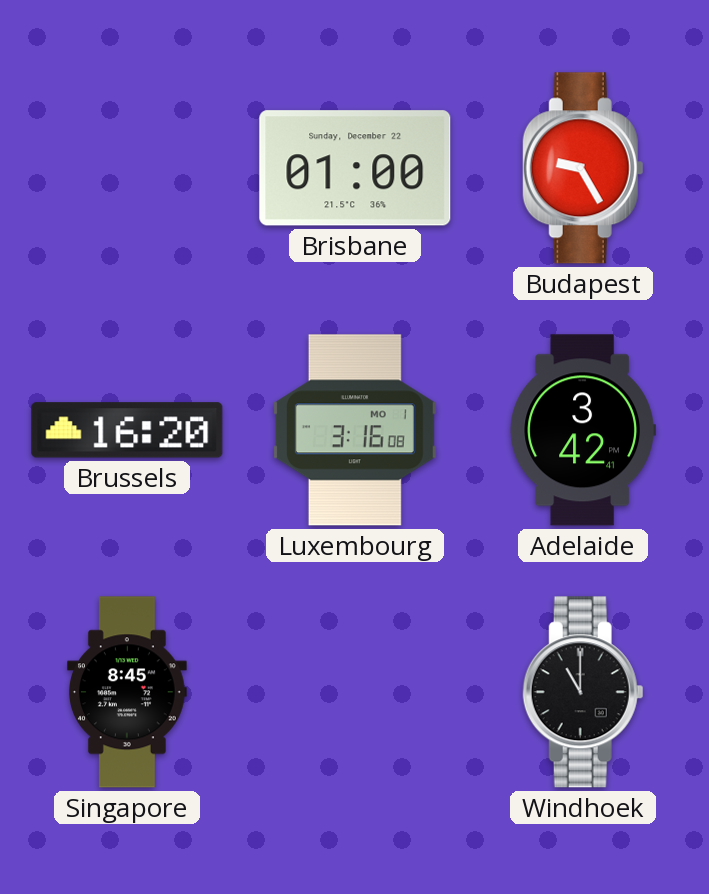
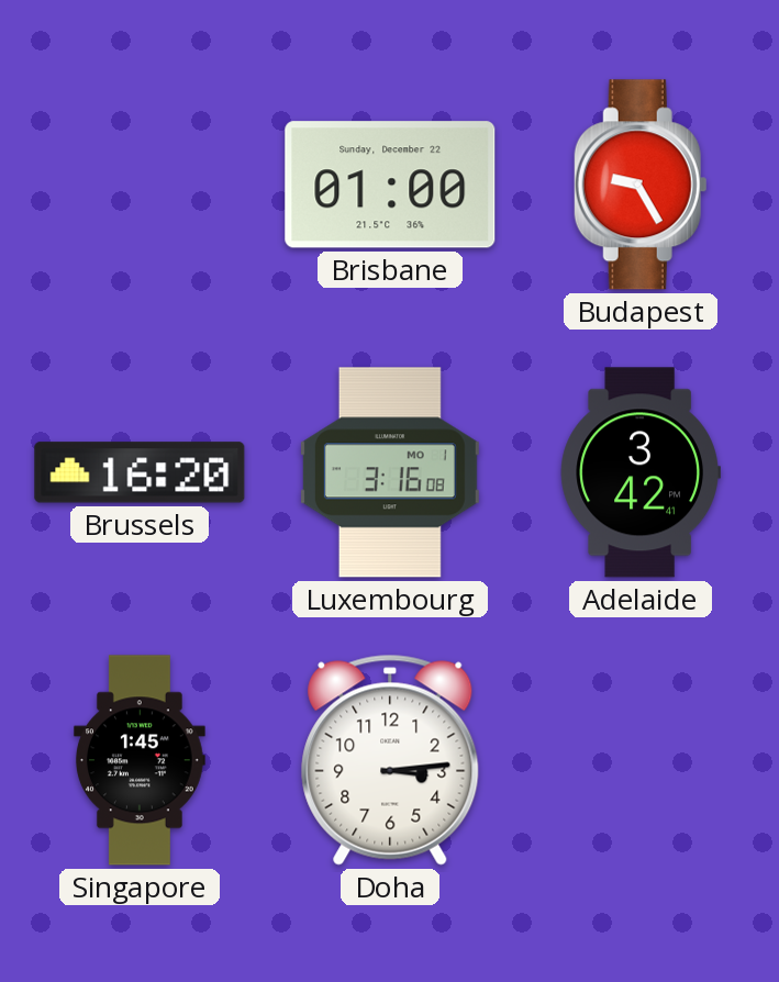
Singapore: 8:45 -> 1:45 (140, 760)
Doha: none -> 3:14 (390, 760)
Windhoek: 11:00 -> none (583, 692)
